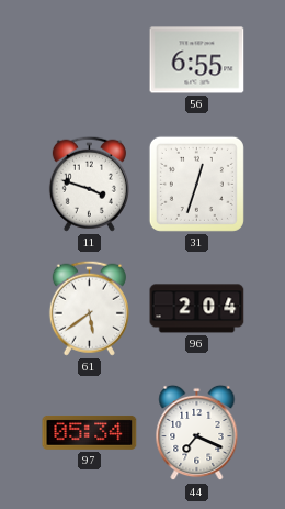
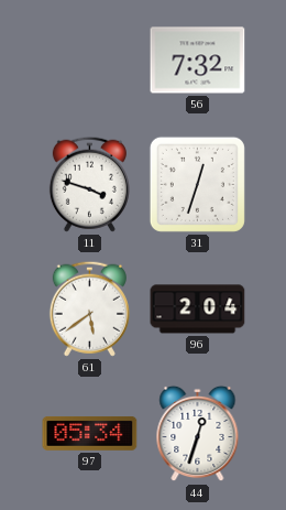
56: 6:55 -> 7:32 (198, 61)
44: 7:19 -> 12:33 (198, 434)
